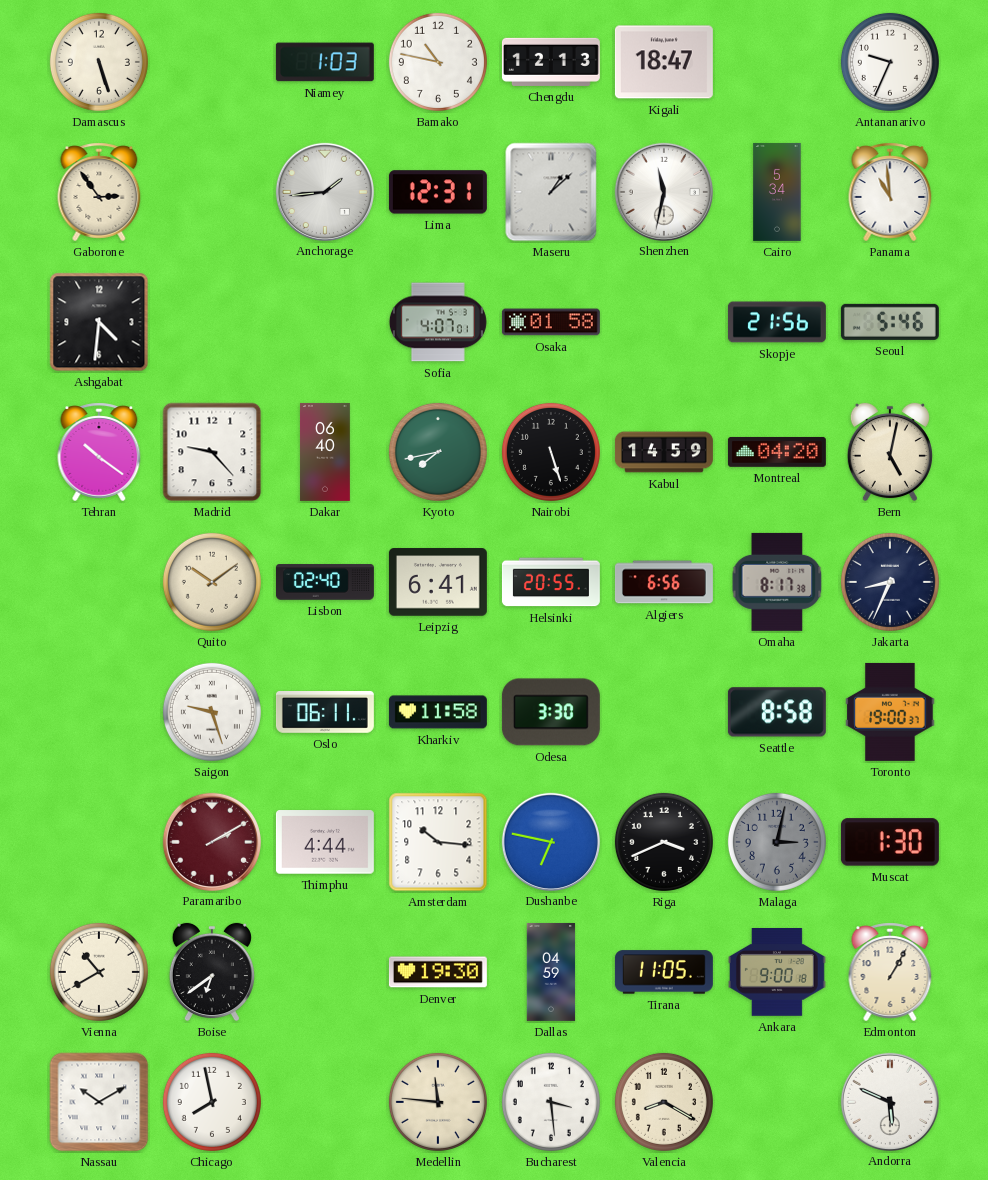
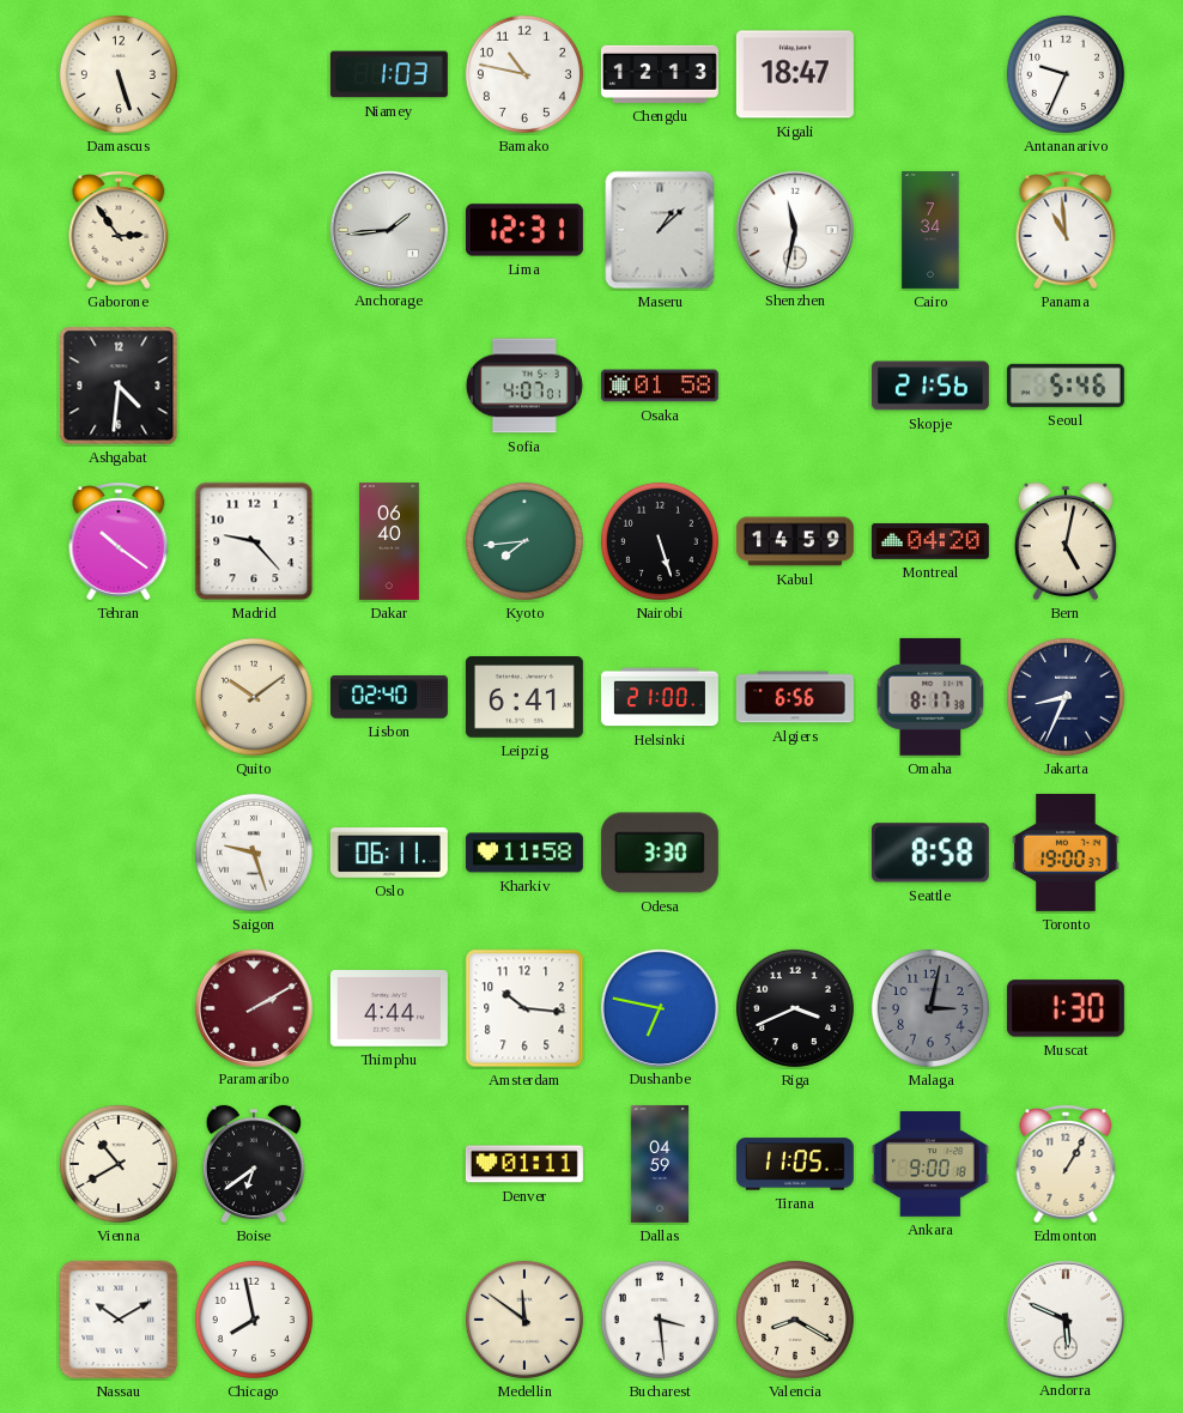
Cairo: 5:34 -> 7:34 (930, 230)
Kyoto: 7:43 -> 7:44 (524, 541)
Helsinki: 20:55 -> 21:00 (660, 697)
Denver: 19:30 -> 01:11 (524, 1164)
Medellin: 11:46 -> 11:51 (524, 1320)
